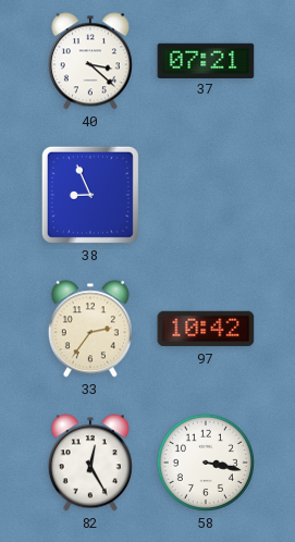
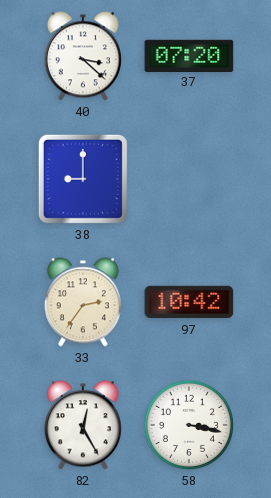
37: 07:21 -> 07:20 (189, 55)
38: 8:56 -> 9:00 (83, 179)
